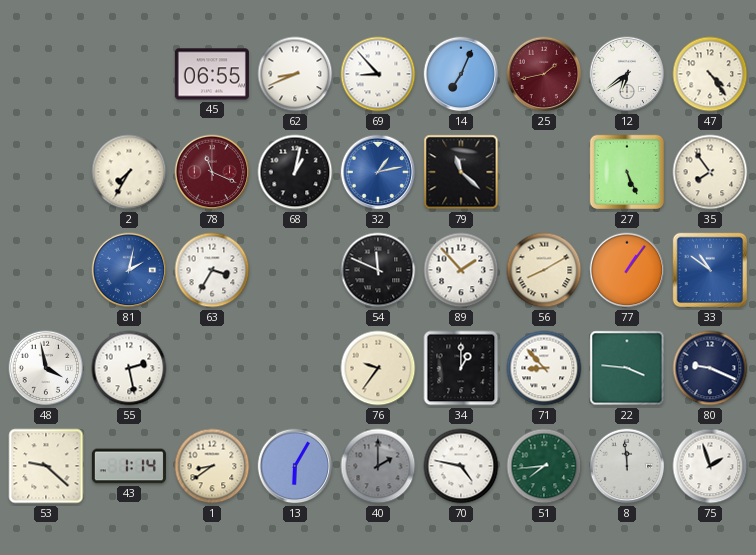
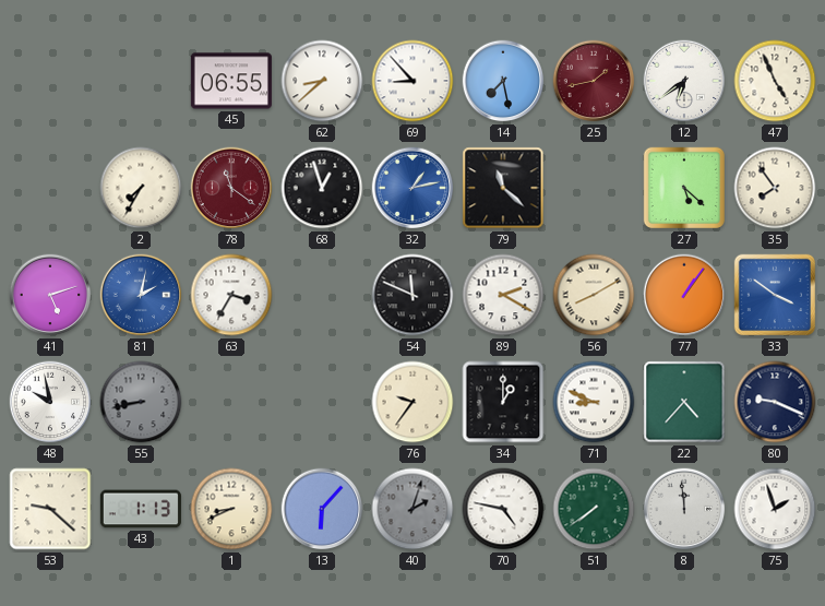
62: 8:41 -> 8:38 (322, 81)
14: 7:04 -> 7:28 (503, 81)
47: 4:24 -> 4:56 (775, 81)
78: 11:19 -> 11:21 (231, 188)
68: 1:02 -> 12:57 (322, 188)
27: 5:26 -> 5:22 (684, 188)
41: none -> 5:12 (50, 295)
89: 1:53 -> 2:20 (503, 295)
33: 10:51 -> 3:51 (775, 295)
48: 3:58 -> 9:58 (50, 402)
55: 2:28 -> 8:43 (141, 402)
55 dial: white -> grey (141, 402)
71: 8:53 -> 8:49 (594, 402)
22: 3:46 -> 4:37 (684, 402)
43: 1:14 -> 1:13 (141, 509)
1: 8:39 -> 8:41 (231, 509)
13: 6:05 -> 6:07 (322, 509)
40: 2:00 -> 2:03 (412, 509)
51: 7:44 -> 7:39 (594, 509)
